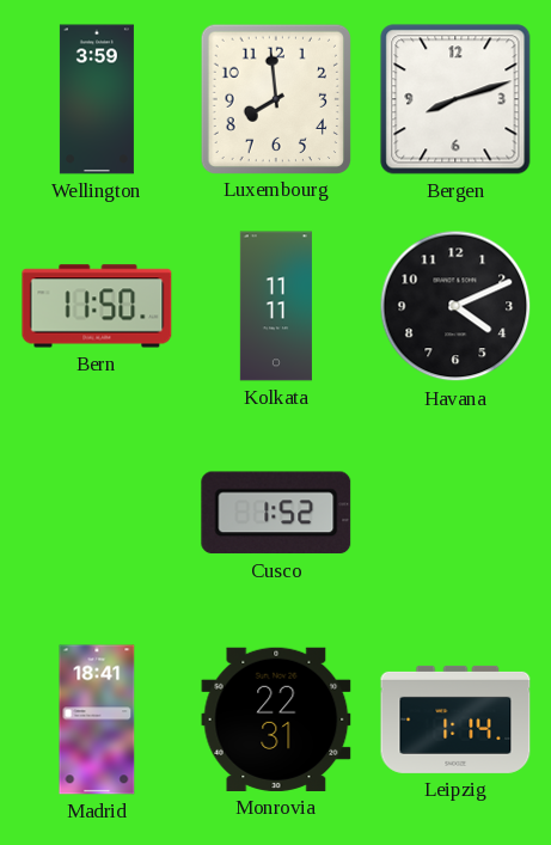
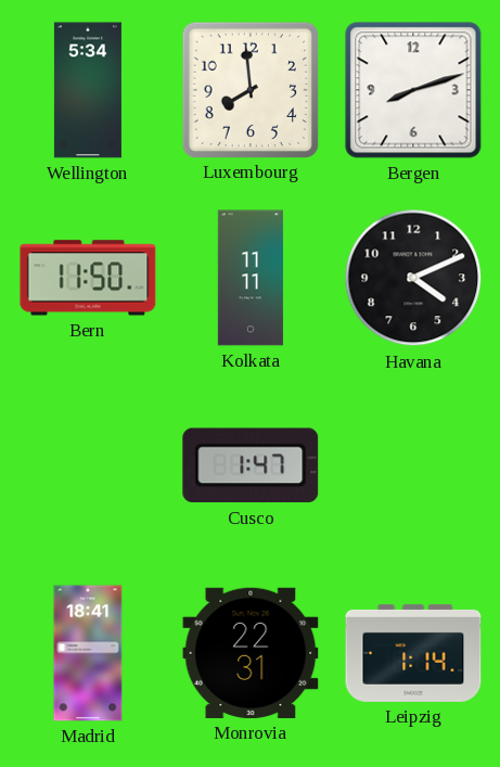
Wellington: 3:59 -> 5:34 (88, 90)
Cusco: 1:52 -> 1:47 (251, 465)
